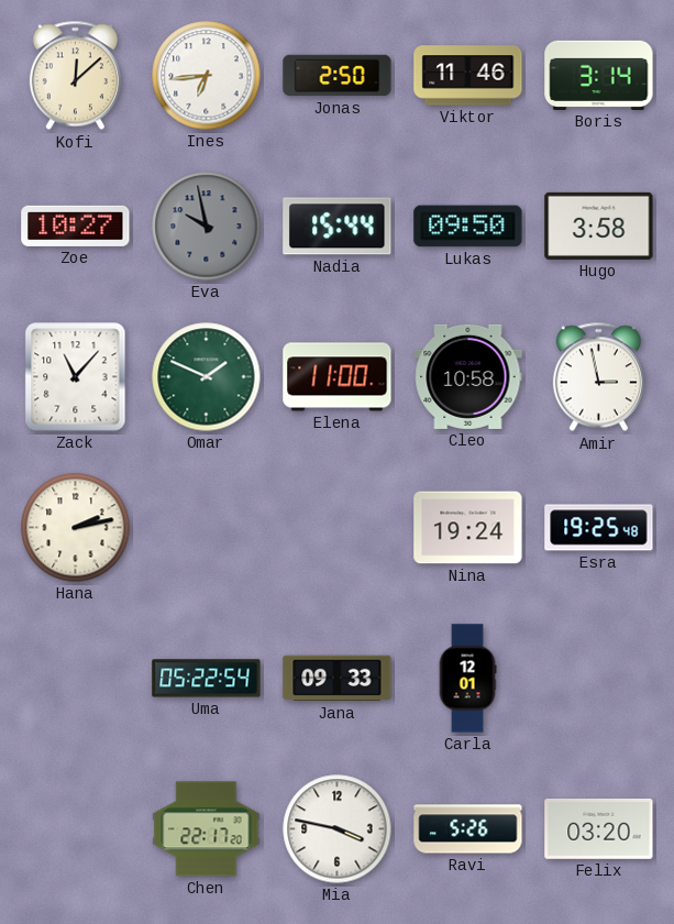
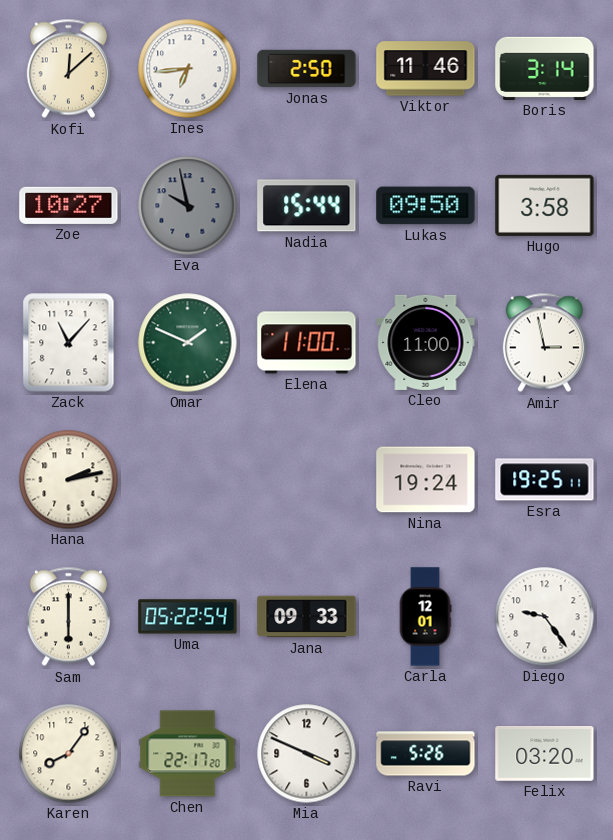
Cleo: 10:58 -> 11:00 (426, 342)
Esra: 19:25:48 -> 19:25:11 (545, 480)
Sam: none -> 6:00 (68, 617)
Diego: none -> 9:24 (545, 617)
Karen: none -> 8:06 (69, 754)
Mia: 3:47 -> 3:49 (307, 754)
